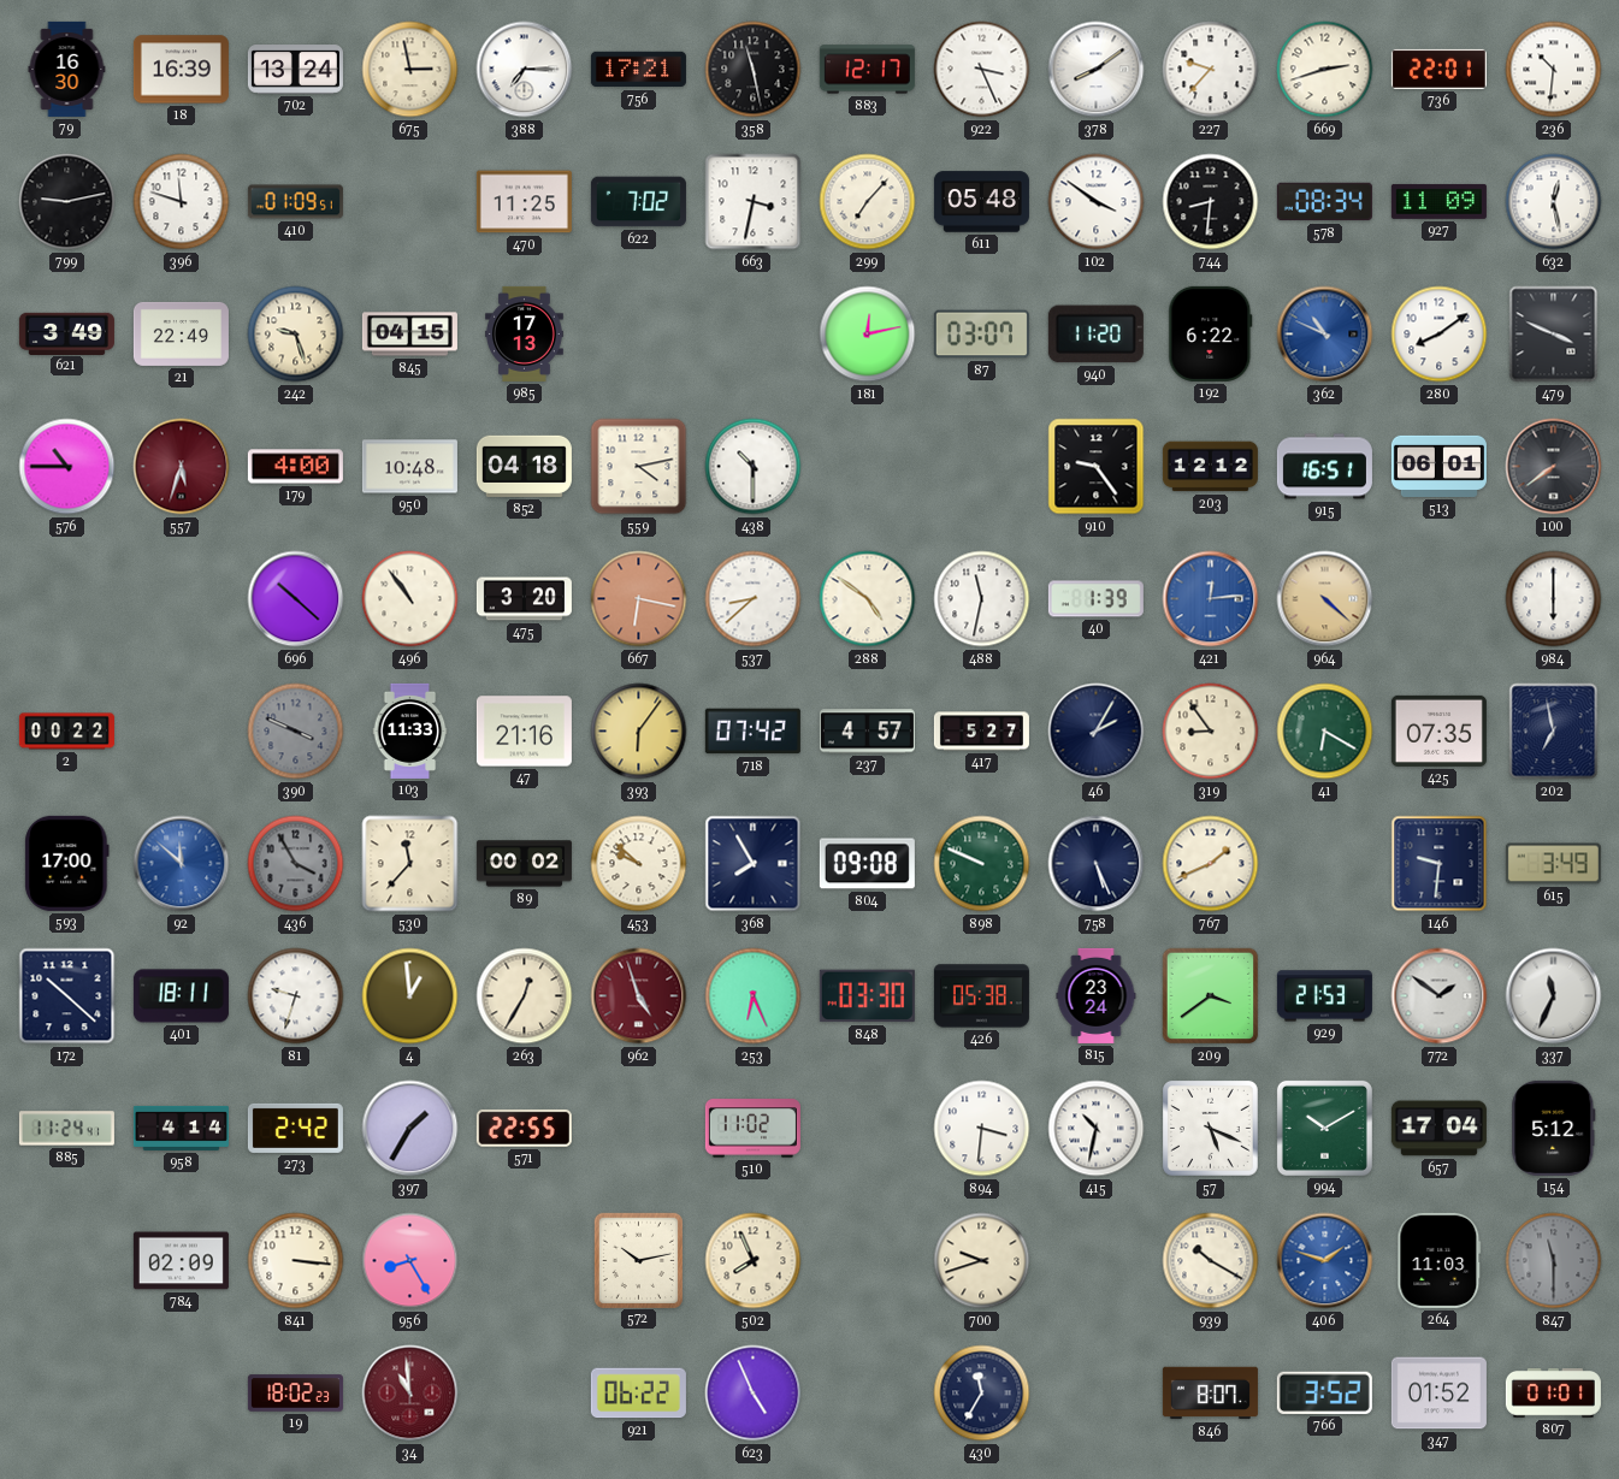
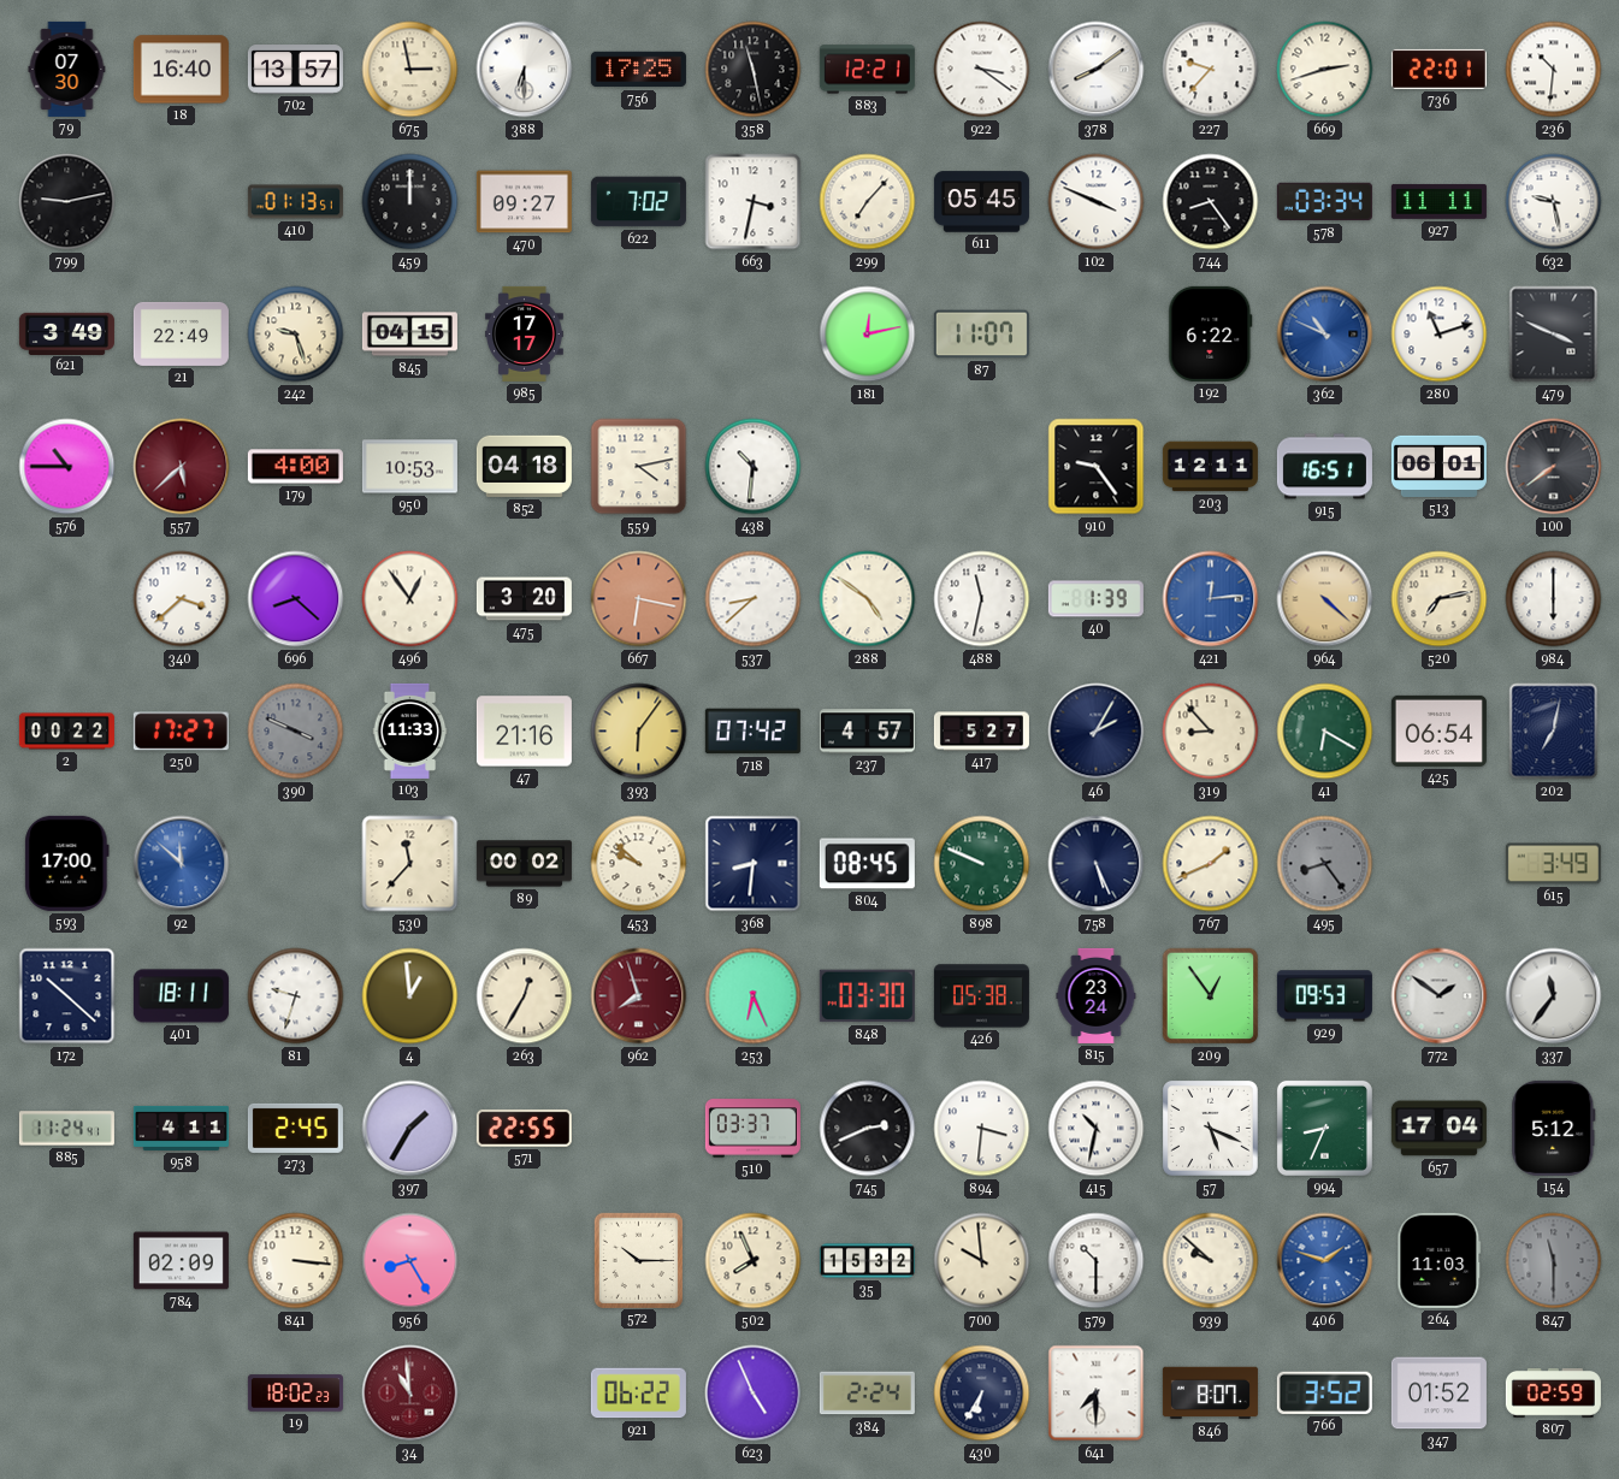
79: 16:30 -> 07:30 (67, 69)
18: 16:39 -> 16:40 (181, 70)
702: 13:24 -> 13:57 (295, 70)
388: 7:15 -> 6:30 (525, 70)
756: 17:21 -> 17:25 (638, 70)
883: 12:17 -> 12:21 (867, 70)
922: 3:26 -> 3:21 (982, 70)
396: 11:48 -> none (182, 202)
410: 01:09 -> 01:13 (295, 202)
459: none -> 12:00 (410, 202)
470: 11:25 -> 09:27 (524, 202)
611: 05:48 -> 05:45 (981, 202)
102: 3:51 -> 3:49 (1097, 202)
744: 8:31 -> 8:24 (1211, 202)
578: 08:34 -> 03:34 (1324, 202)
927: 11:09 -> 11:11 (1438, 201)
632: 12:28 -> 9:28 (1554, 202)
985: 17:13 -> 17:17 (525, 333)
87: 03:07 -> 11:07 (981, 335)
940: 11:20 -> none (1095, 335)
280: 8:09 -> 11:12 (1440, 335)
557: 5:33 -> 5:38 (182, 467)
950: 10:48 -> 10:53 (409, 467)
438: 10:30 -> 10:31 (754, 467)
203: 12:12 -> 12:11 (1210, 467)
340: none -> 3:38 (182, 599)
696: 10:22 -> 8:22 (296, 599)
496: 10:54 -> 12:54 (410, 599)
520: none -> 7:13 (1440, 599)
250: none -> 17:27 (181, 732)
319: 8:54 -> 8:53 (1211, 732)
425: 07:35 -> 06:54 (1438, 730)
202: 6:58 -> 7:02 (1554, 732)
436: 3:55 -> none (296, 864)
368: 7:55 -> 8:31 (754, 864)
804: 09:08 -> 08:45 (867, 864)
495: none -> 8:24 (1325, 864)
146: 9:31 -> none (1440, 864)
962: 4:57 -> 7:57 (639, 996)
209: 3:39 -> 12:54 (1211, 996)
929: 21:53 -> 09:53 (1324, 996)
337: 11:34 -> 11:36 (1554, 996)
958: 4:14 -> 4:11 (181, 1128)
273: 2:42 -> 2:45 (295, 1128)
510: 11:02 -> 03:37 (752, 1129)
745: none -> 2:41 (868, 1129)
994: 10:10 -> 8:34 (1324, 1128)
572: 10:13 -> 10:15 (638, 1260)
35: none -> 15:32 (867, 1261)
700: 9:42 -> 9:59 (982, 1261)
579: none -> 10:30 (1097, 1261)
939: 10:20 -> 9:52 (1211, 1261)
384: none -> 2:24 (867, 1394)
430: 11:35 -> 6:35 (982, 1394)
641: none -> 7:30 (1097, 1394)
807: 01:01 -> 02:59 (1553, 1394)
